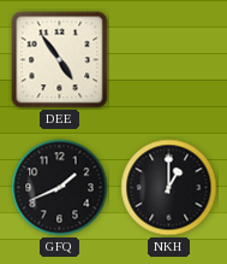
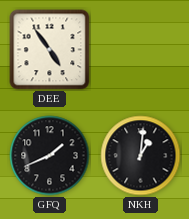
NKH: 1:00 -> 1:01 (141, 156)
